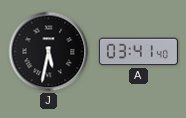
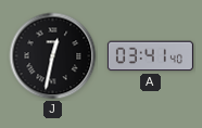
J: 5:32 -> 12:32 (53, 56)
